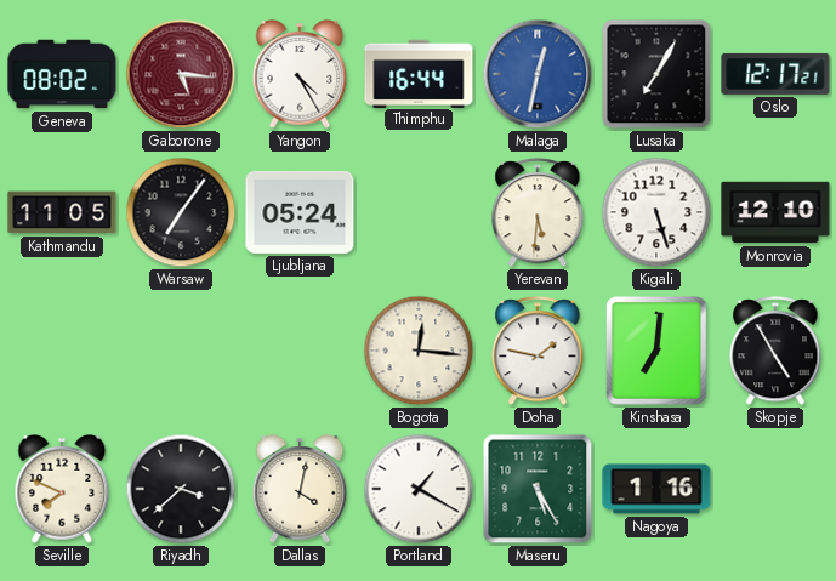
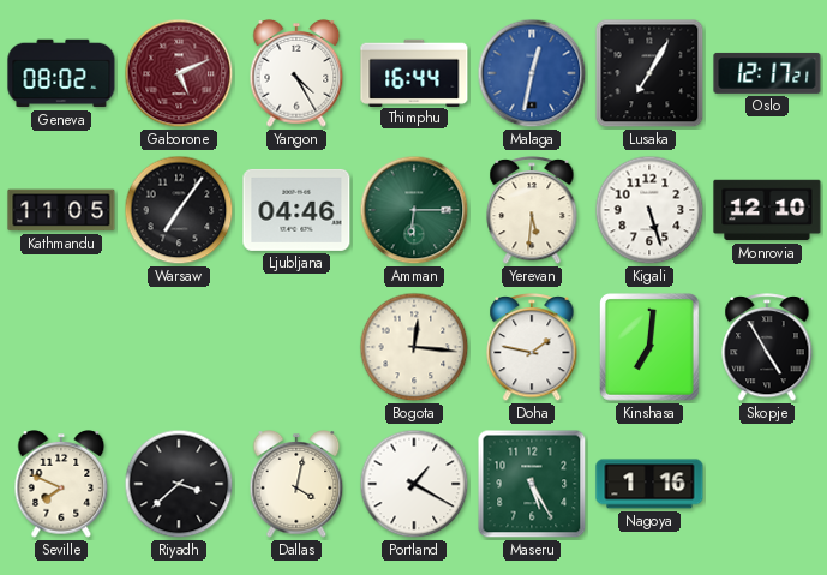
Gaborone: 5:16 -> 5:11 (179, 73)
Ljubljana: 05:24 -> 04:46 (296, 210)
Amman: none -> 6:15 (414, 210)
